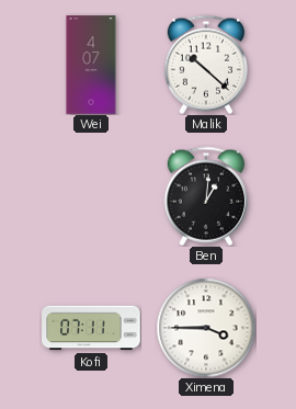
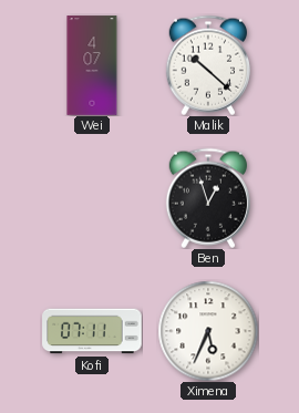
Ben: 1:01 -> 12:57 (207, 198)
Ximena: 3:45 -> 5:34 (208, 331)
